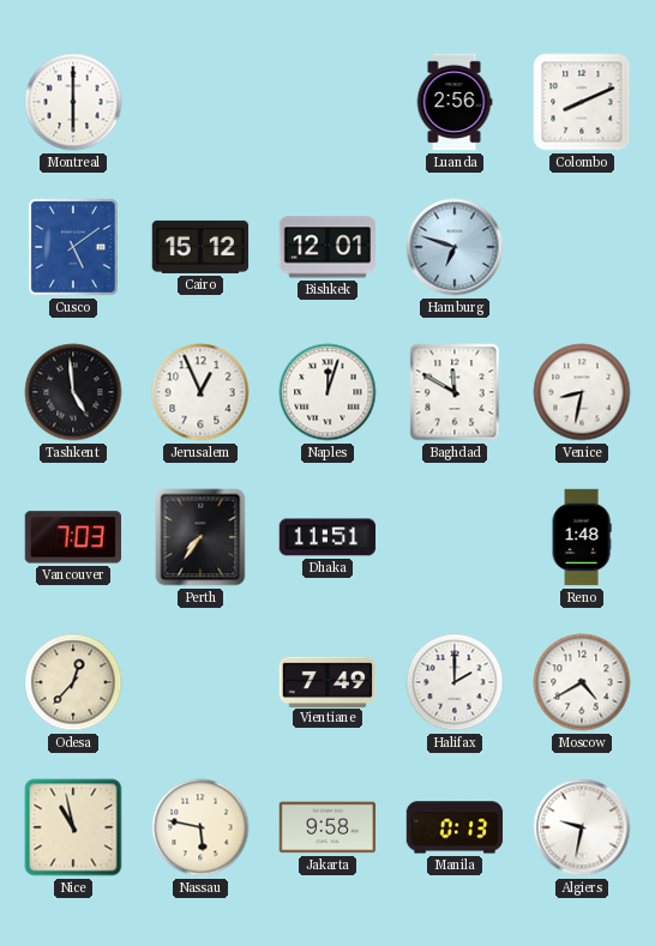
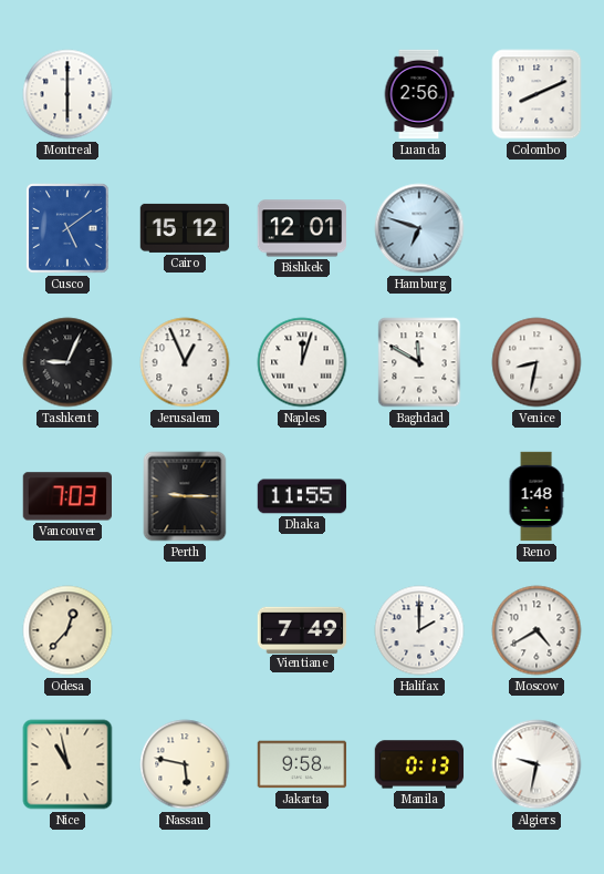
Tashkent: 4:59 -> 9:04 (67, 362)
Perth: 7:36 -> 9:15 (185, 496)
Dhaka: 11:51 -> 11:55 (302, 496)
